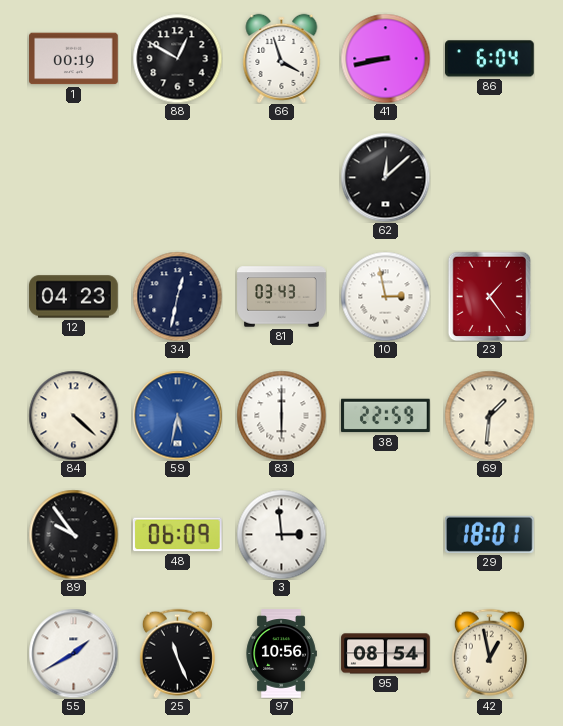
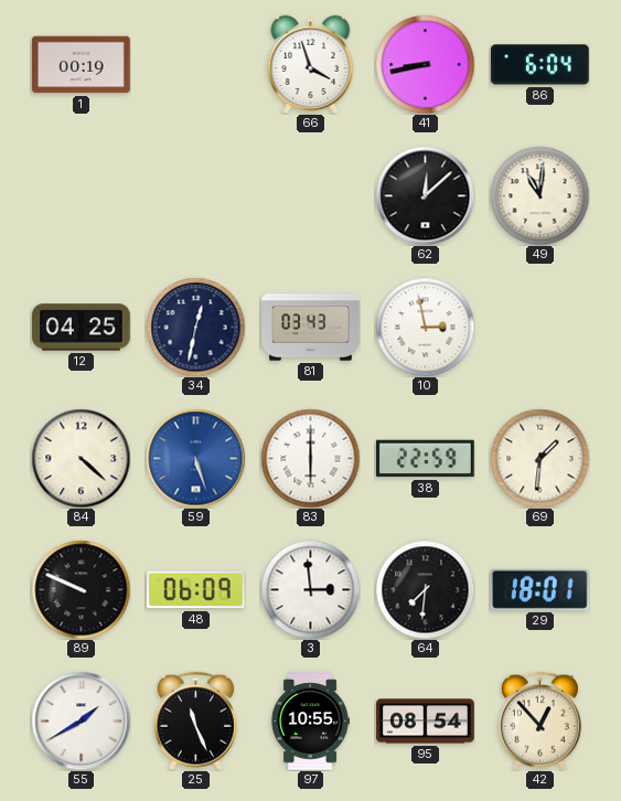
88: 12:50 -> none (177, 58)
49: none -> 11:01 (539, 195)
12: 04:23 -> 04:25 (82, 328)
23: 1:24 -> none (490, 296)
59: 5:32 -> 5:27 (195, 458)
89: 9:54 -> 9:49 (81, 589)
64: none -> 7:31 (425, 589)
97: 10:56 -> 10:55 (310, 722)
42: 12:58 -> 12:53 (539, 720)
